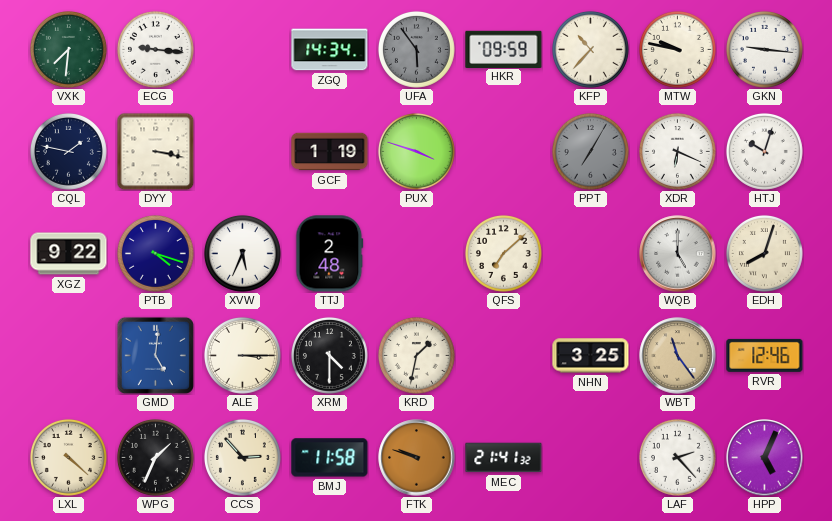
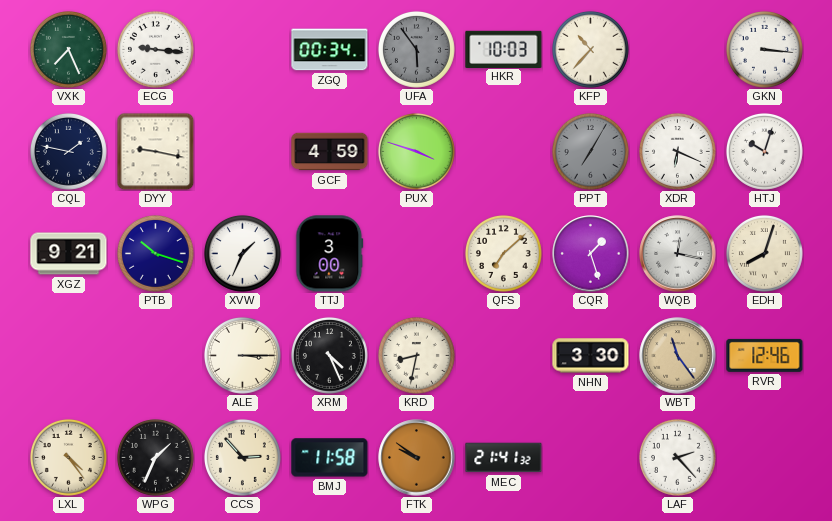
VXK: 7:31 -> 7:26 (68, 49)
ZGQ: 14:34 -> 00:34 (330, 50)
HKR: 09:59 -> 10:03 (504, 49)
MTW: 9:47 -> none (677, 49)
GKN: 9:16 -> 3:16 (764, 49)
DYY: 3:17 -> 9:17 (155, 151)
GCF: 1:19 -> 4:59 (330, 152)
XGZ: 9:22 -> 9:21 (69, 254)
PTB: 4:18 -> 10:18 (155, 253)
XVW: 5:34 -> 1:34 (242, 253)
TTJ: 2:48 -> 3:00 (330, 254)
CQR: none -> 1:27 (591, 254)
WQB: 5:00 -> 12:17 (678, 254)
GMD: 5:01 -> none (155, 355)
XRM: 4:30 -> 4:26 (329, 355)
KRD: 1:32 -> 8:32 (416, 355)
NHN: 3:25 -> 3:30 (591, 356)
LXL: 4:22 -> 4:24 (68, 457)
FTK: 9:48 -> 9:51 (417, 458)
HPP: 5:04 -> none (765, 458)
